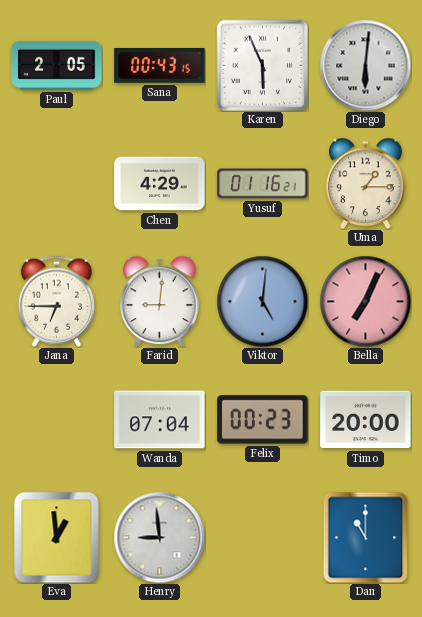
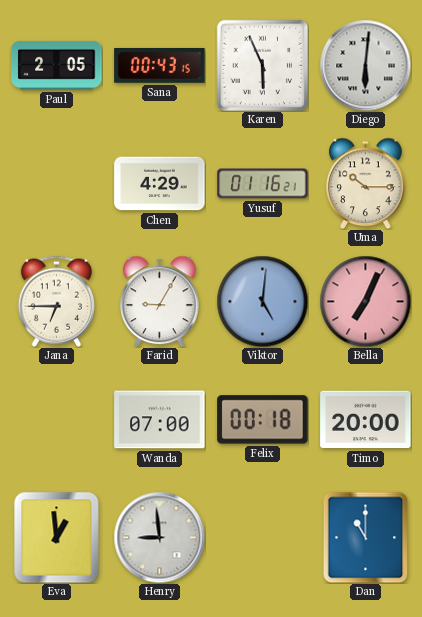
Uma: 1:15 -> 10:15 (366, 183)
Farid: 9:01 -> 9:05 (160, 301)
Wanda: 07:04 -> 07:00 (160, 420)
Felix: 00:23 -> 00:18 (263, 420)
